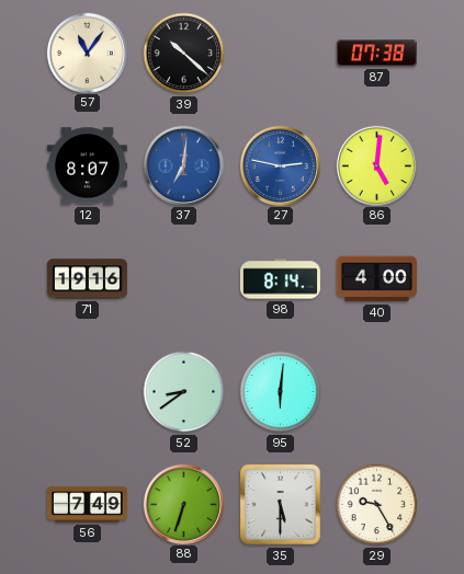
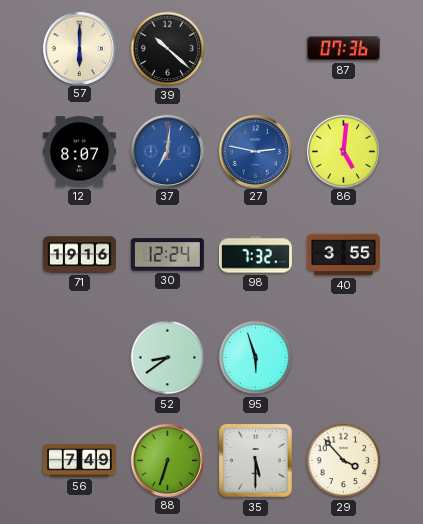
57: 11:06 -> 6:00 (79, 48)
87: 07:38 -> 07:36 (343, 49)
30: none -> 12:24 (167, 255)
98: 8:14 -> 7:32 (255, 255)
40: 4:00 -> 3:55 (343, 255)
95: 6:01 -> 5:57 (256, 358)
29: 9:25 -> 3:53 (344, 461)
